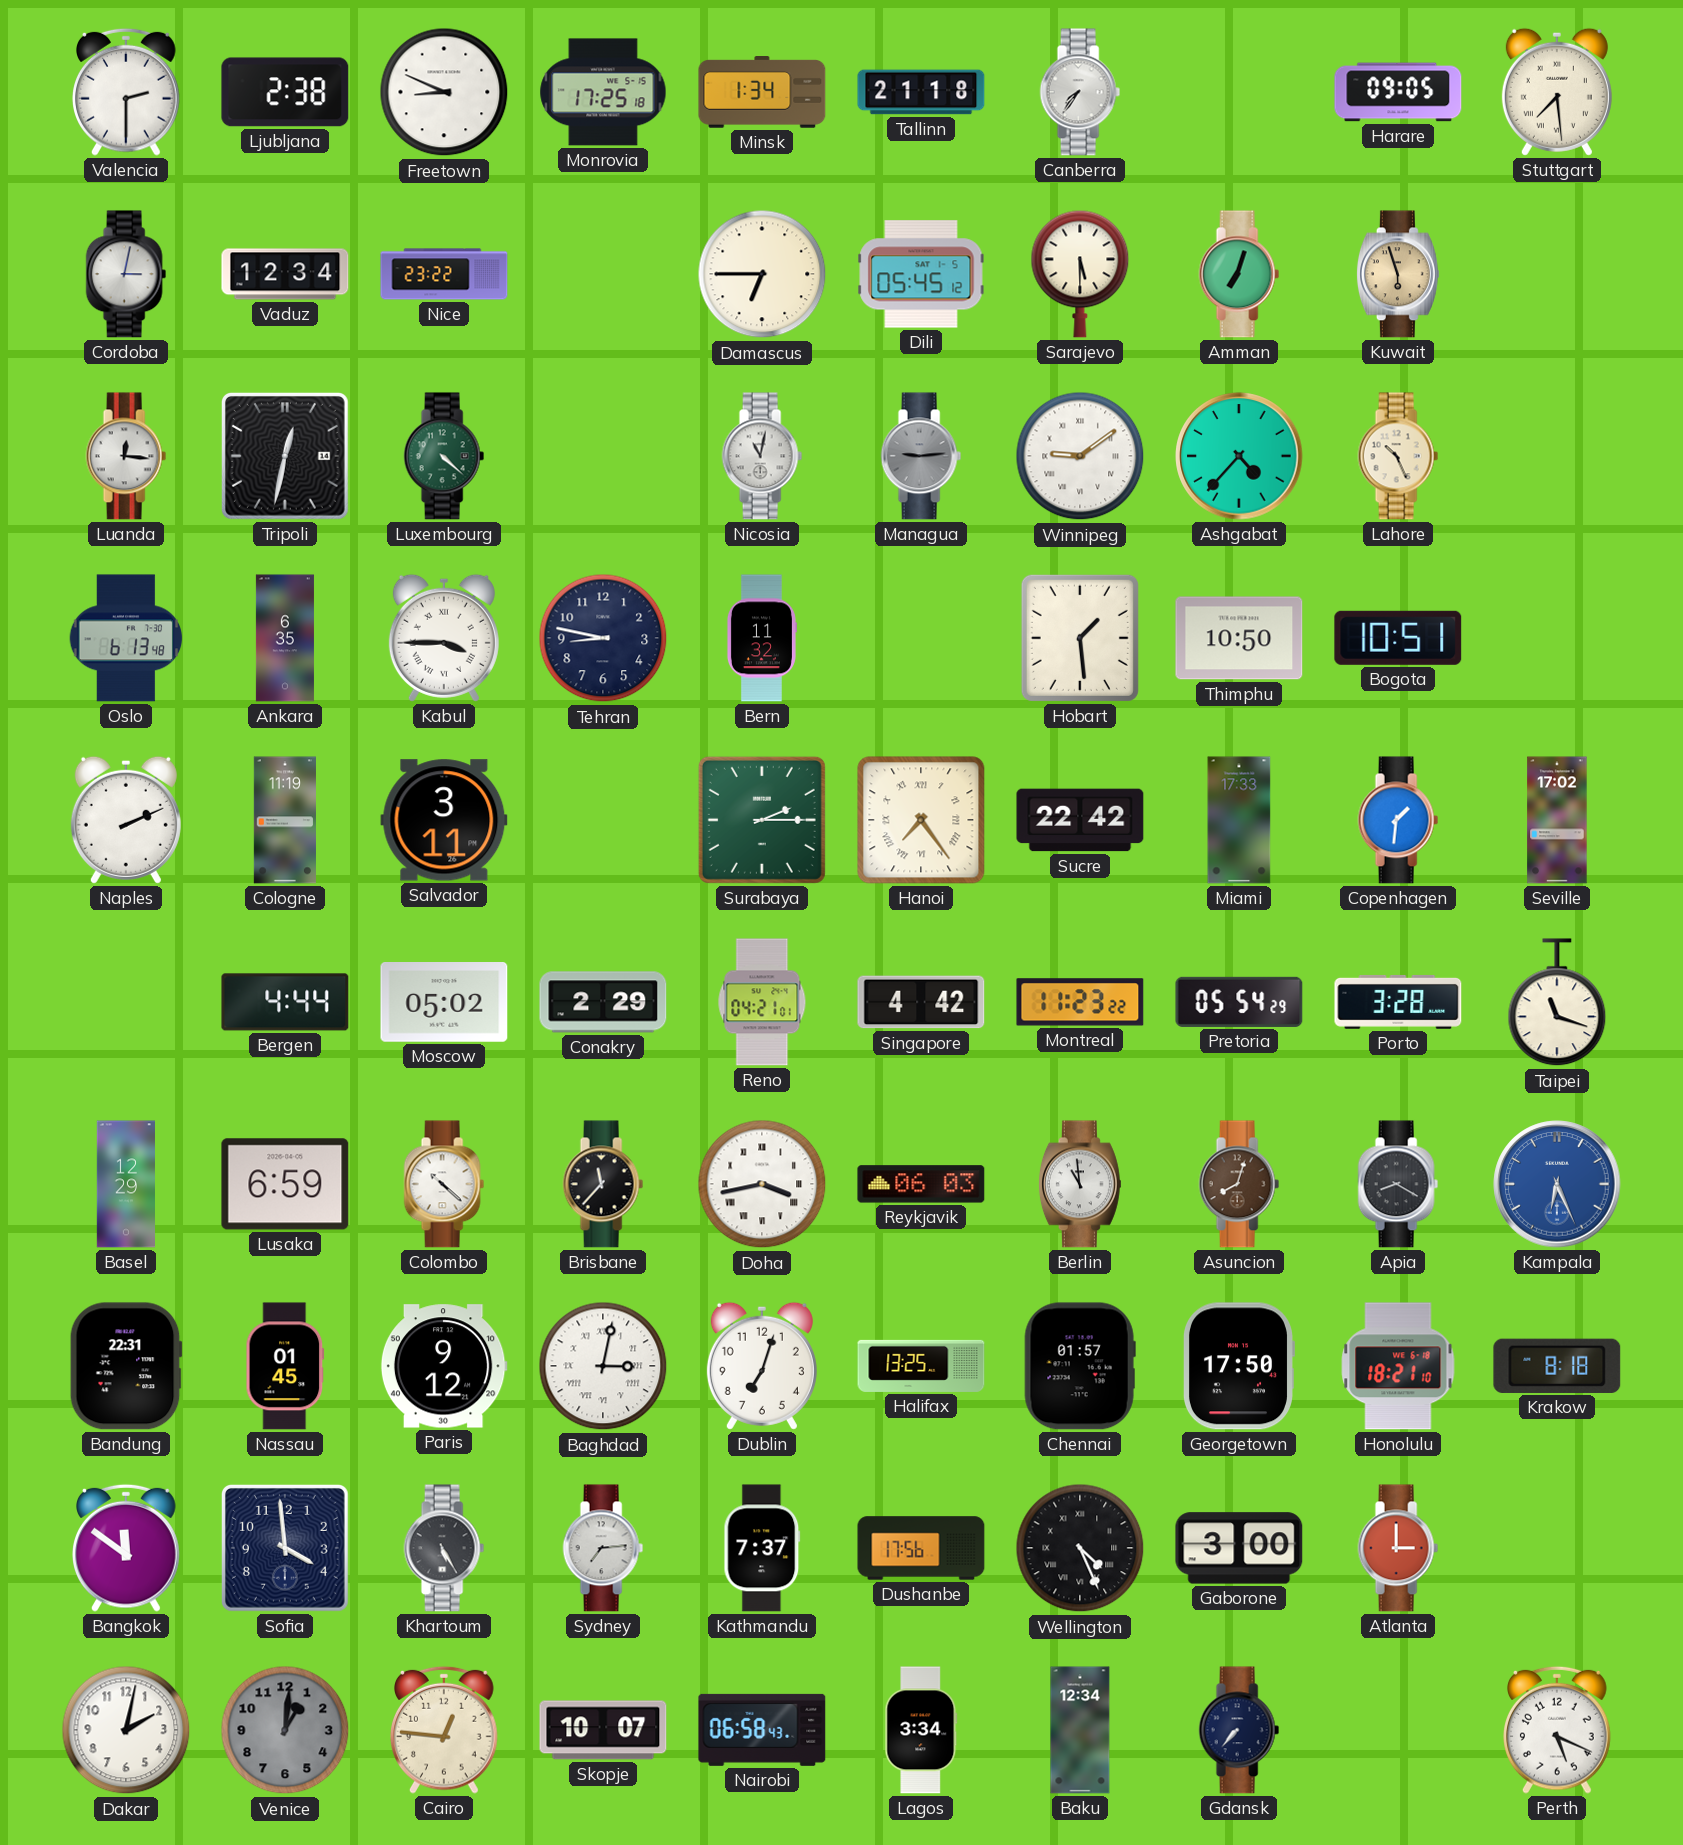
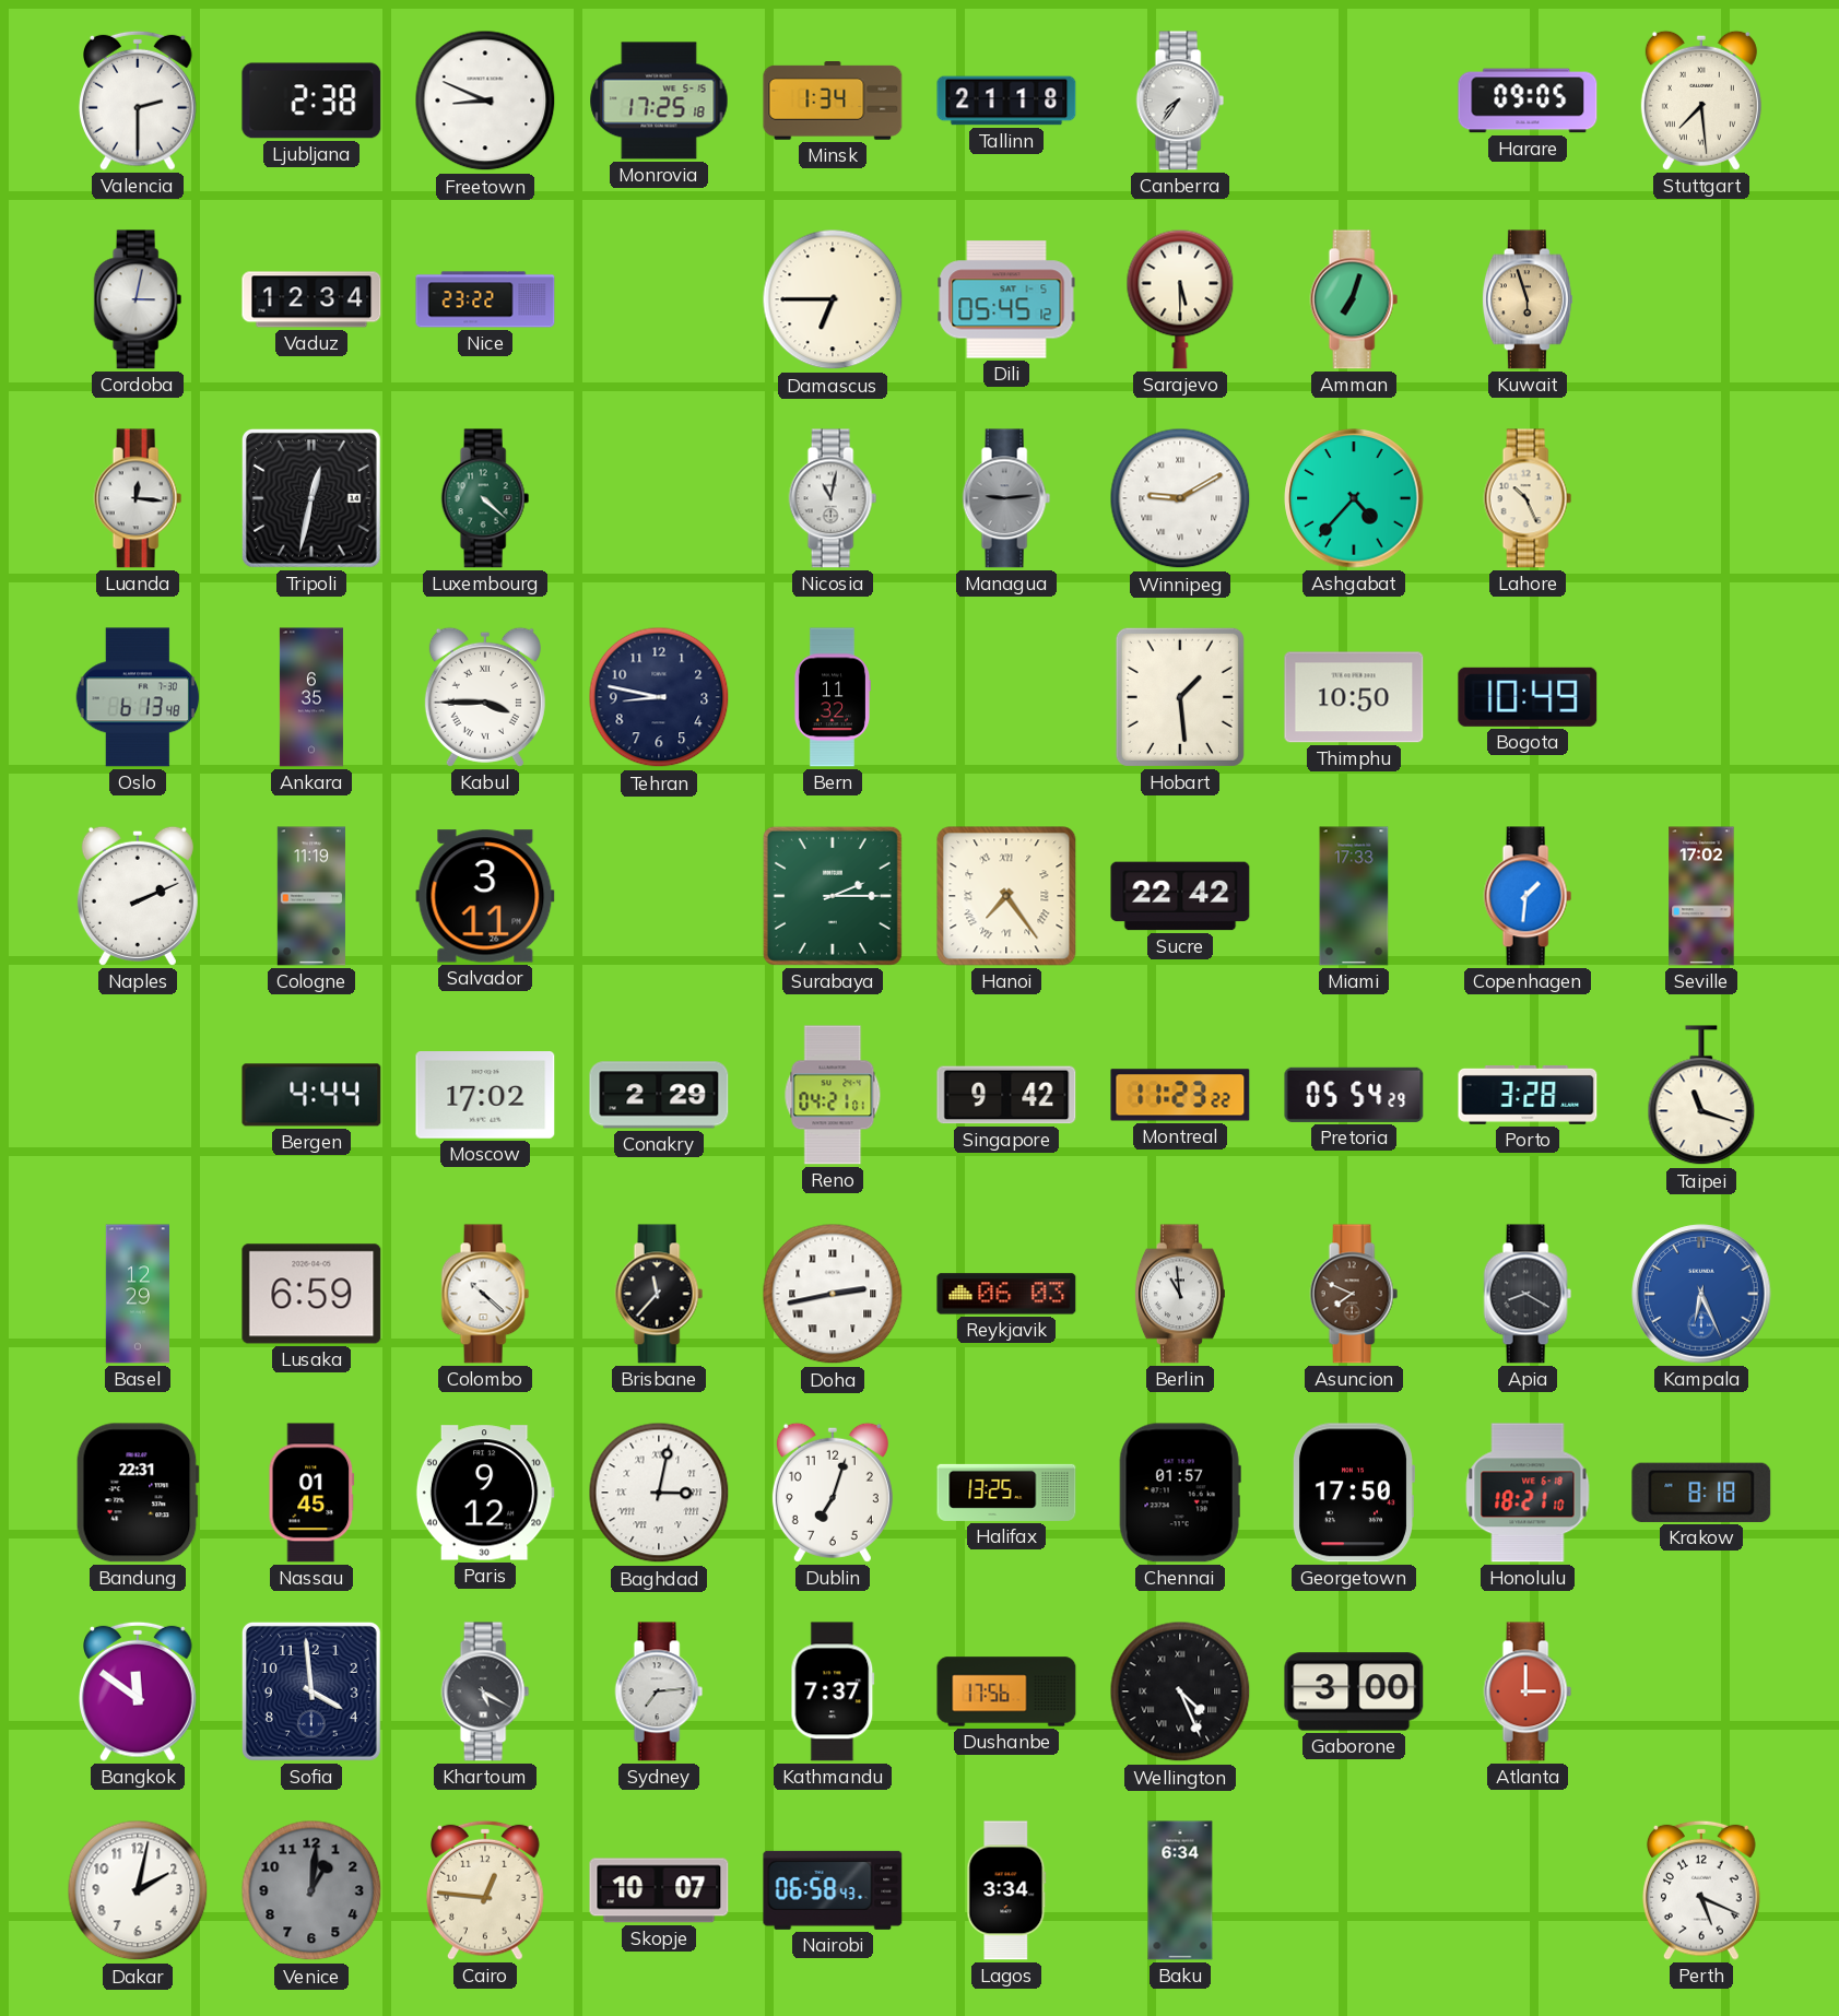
Winnipeg: 9:09 -> 9:10 (1180, 498)
Bogota: 10:51 -> 10:49 (1528, 697)
Moscow: 05:02 -> 17:02 (485, 1096)
Singapore: 4:42 -> 9:42 (1006, 1095)
Doha: 3:43 -> 2:43 (833, 1294)
Asuncion: 8:03 -> 7:49 (1354, 1294)
Khartoum: 5:25 -> 5:20 (485, 1691)
Baku: 12:34 -> 6:34 (1180, 1890)
Gdansk: 7:37 -> none (1239, 1730)
